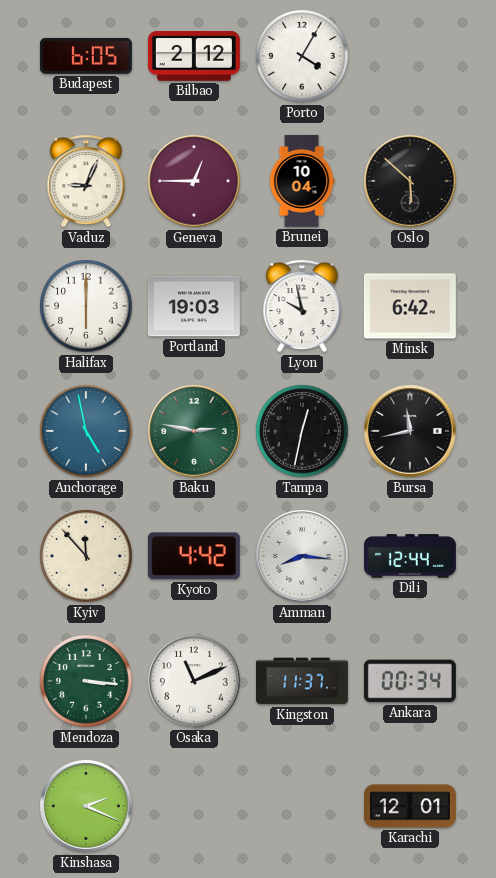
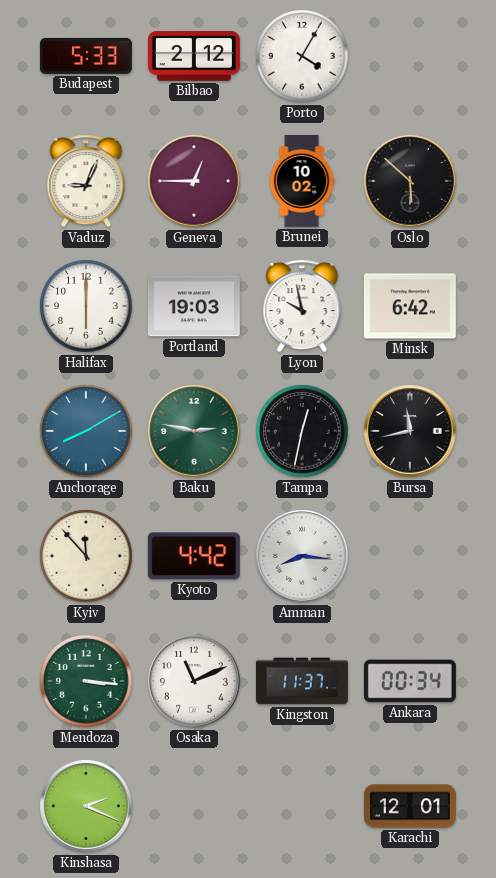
Budapest: 6:05 -> 5:33 (86, 56)
Brunei: 10:04 -> 10:02 (302, 181)
Anchorage: 4:58 -> 8:10 (86, 431)
Dili: 12:44 -> none (410, 556)
